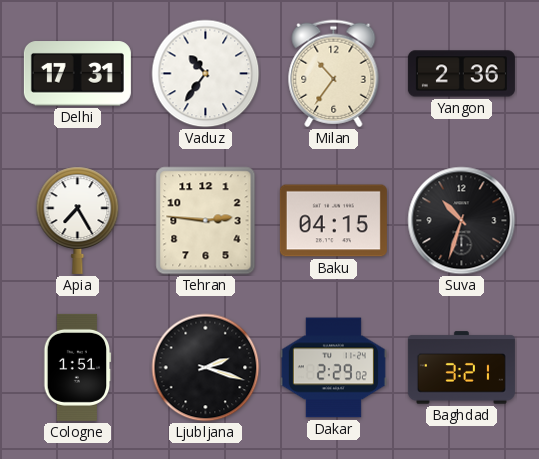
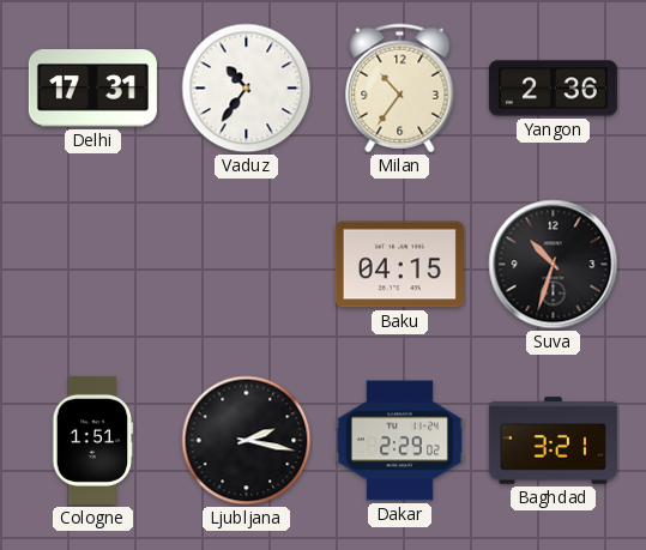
Apia: 7:25 -> none (78, 220)
Tehran: 2:46 -> none (206, 221)
Ljubljana: 2:18 -> 2:17 (247, 441)
